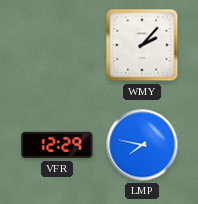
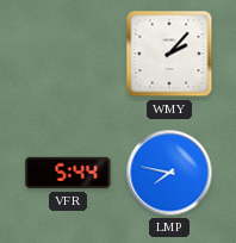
VFR: 12:29 -> 5:44 (68, 173)
